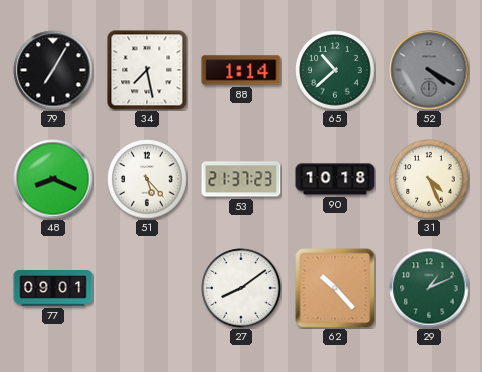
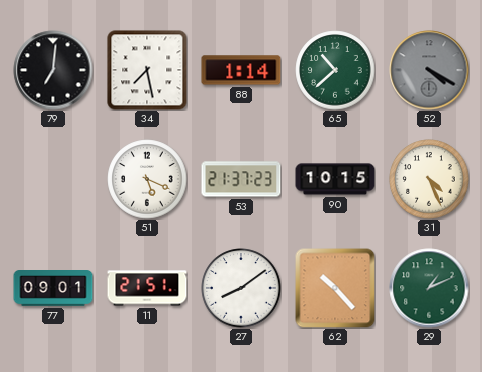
79: 7:05 -> 7:01 (53, 70)
48: 8:19 -> none (53, 179)
51: 5:23 -> 5:19 (147, 179)
90: 10:18 -> 10:15 (335, 179)
11: none -> 21:51 (147, 288)
